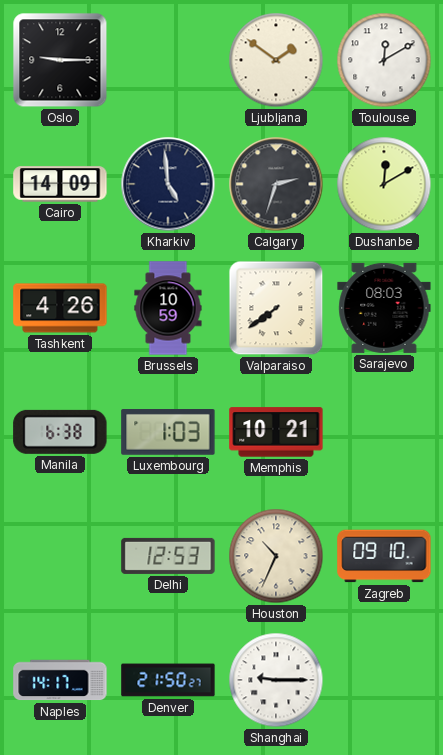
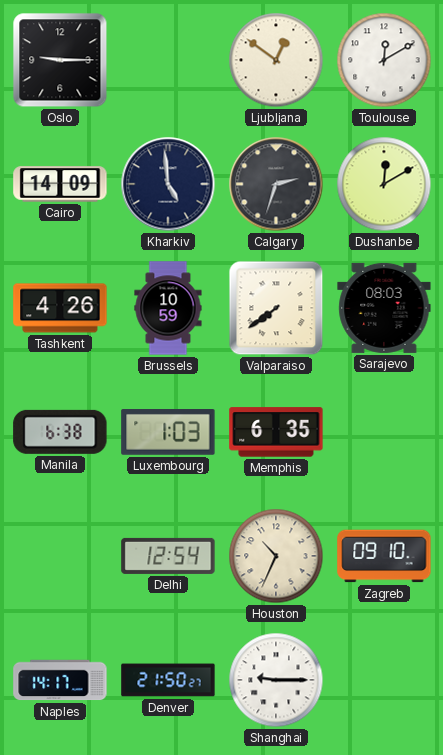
Ljubljana: 1:51 -> 12:51 (276, 60)
Memphis: 10:21 -> 6:35 (276, 432)
Delhi: 12:53 -> 12:54 (168, 556)
